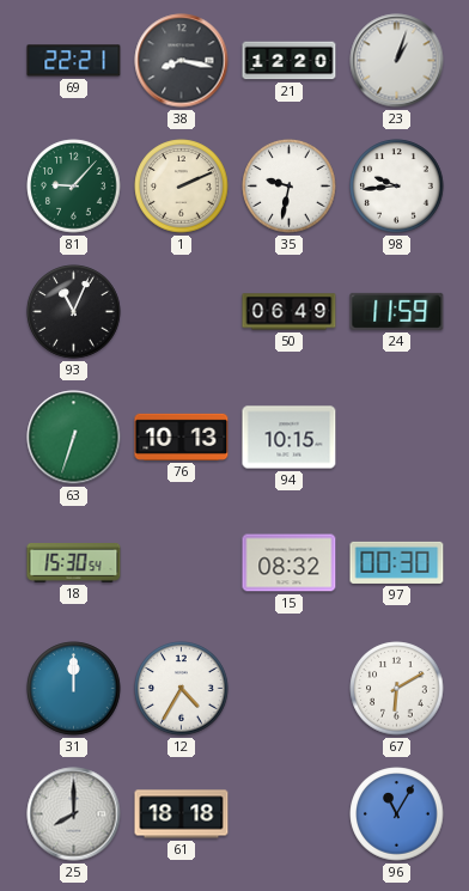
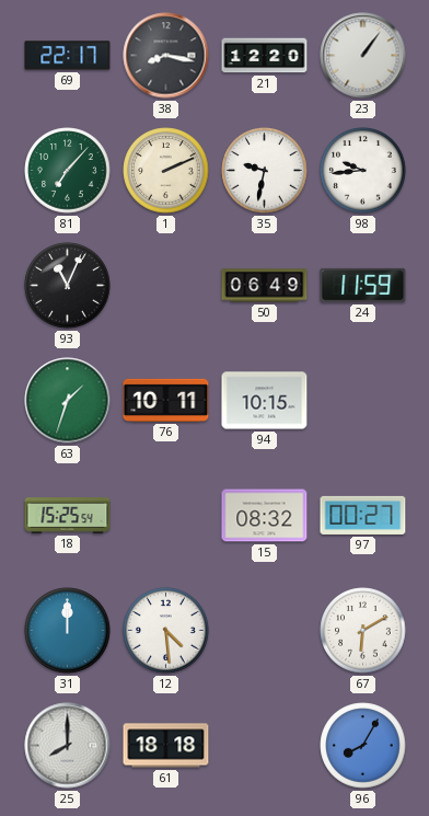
69: 22:21 -> 22:17 (68, 56)
23: 1:03 -> 1:06 (363, 56)
81: 9:07 -> 7:07 (68, 171)
63: 6:33 -> 1:33 (68, 401)
76: 10:13 -> 10:11 (166, 400)
18: 15:30 -> 15:25 (68, 516)
97: 00:30 -> 00:27 (363, 515)
12: 4:35 -> 4:29 (166, 631)
96: 11:05 -> 8:05 (363, 746)
